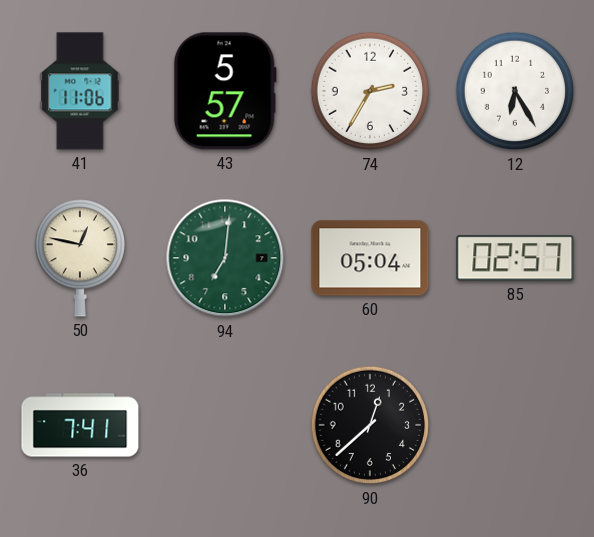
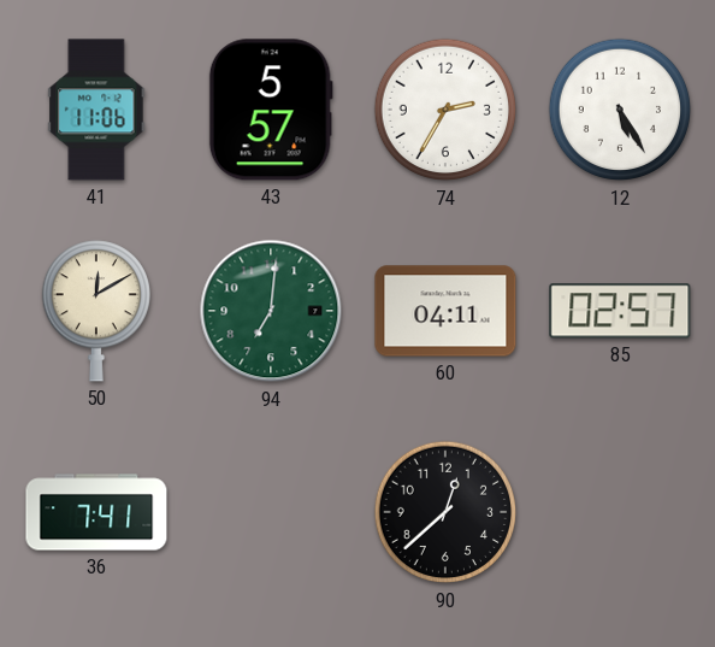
12: 6:25 -> 5:25 (620, 110)
50: 12:47 -> 12:10 (95, 311)
60: 05:04 -> 04:11 (445, 311)
